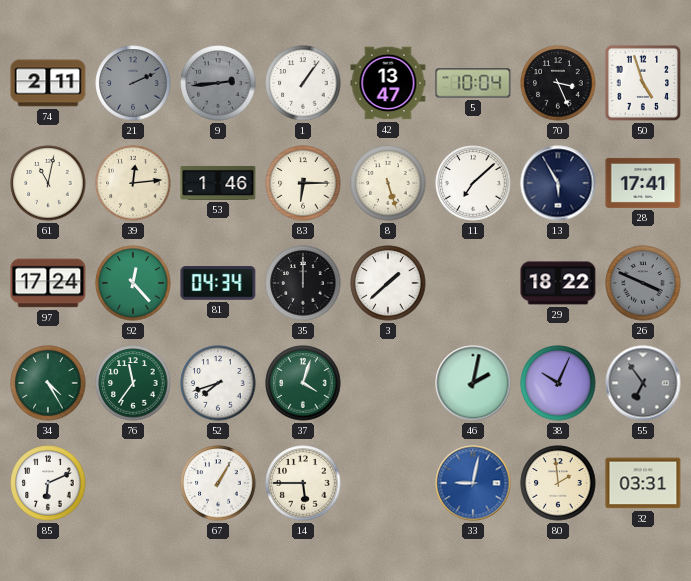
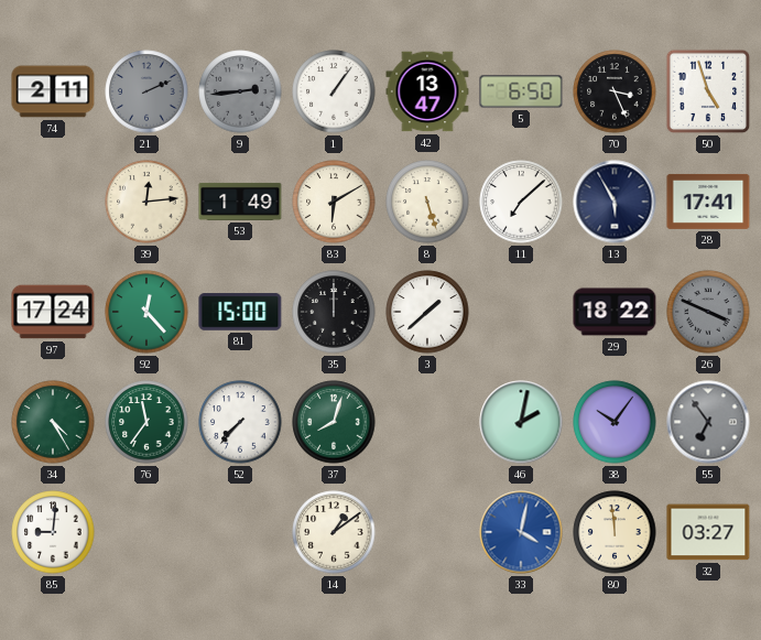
5: 10:04 -> 6:50 (521, 91)
61: 11:02 -> none (48, 183)
53: 1:46 -> 1:49 (240, 202)
83: 6:15 -> 6:10 (334, 202)
81: 04:34 -> 15:00 (240, 312)
52: 7:42 -> 7:37 (240, 422)
37: 4:03 -> 8:03 (334, 422)
38: 10:04 -> 10:06 (615, 422)
85: 6:11 -> 9:01 (53, 532)
67: 1:05 -> none (218, 483)
14: 5:45 -> 1:09 (334, 532)
33: 9:02 -> 4:02 (521, 532)
80: 1:59 -> 11:59 (615, 532)
32: 03:31 -> 03:27 (708, 532)
